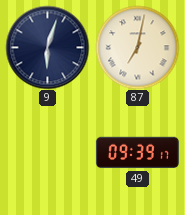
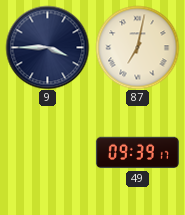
9: 6:03 -> 3:45 (47, 47)
